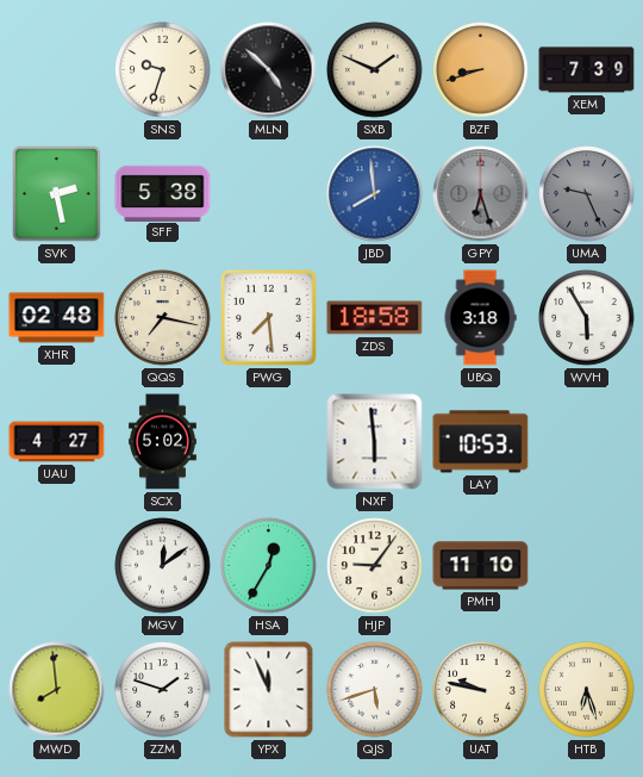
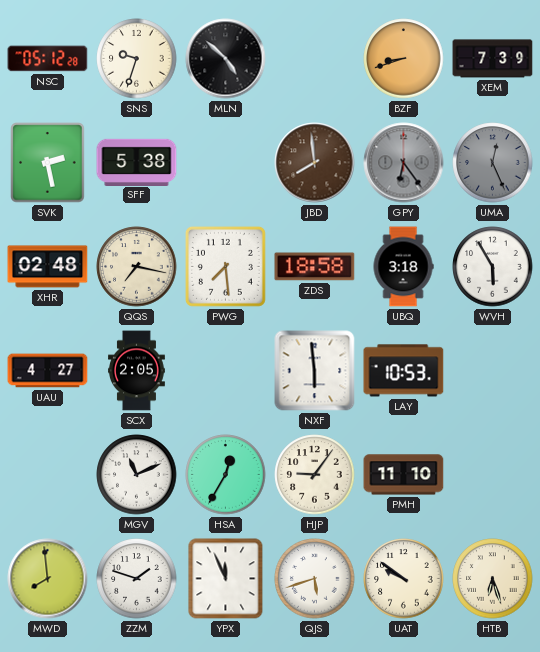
NSC: none -> 05:12 (48, 59)
SXB: 1:49 -> none (375, 70)
JBD dial: blue -> brown (315, 163)
GPY: 6:27 -> 6:24 (404, 163)
UMA: 9:26 -> 12:26 (493, 163)
SCX: 5:02 -> 2:05 (137, 371)
MGV: 12:09 -> 11:11 (137, 475)
UAT: 9:47 -> 9:51 (404, 579)
